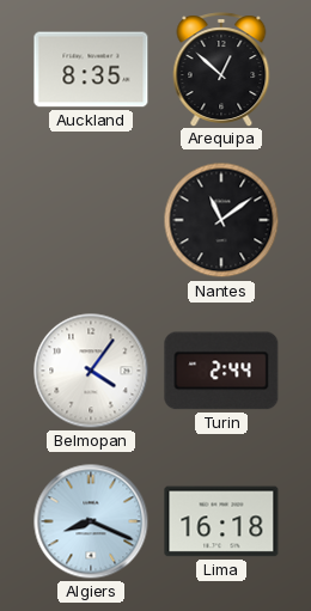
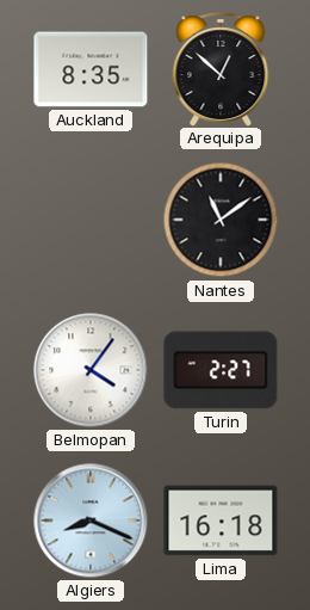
Turin: 2:44 -> 2:27 (221, 370)
